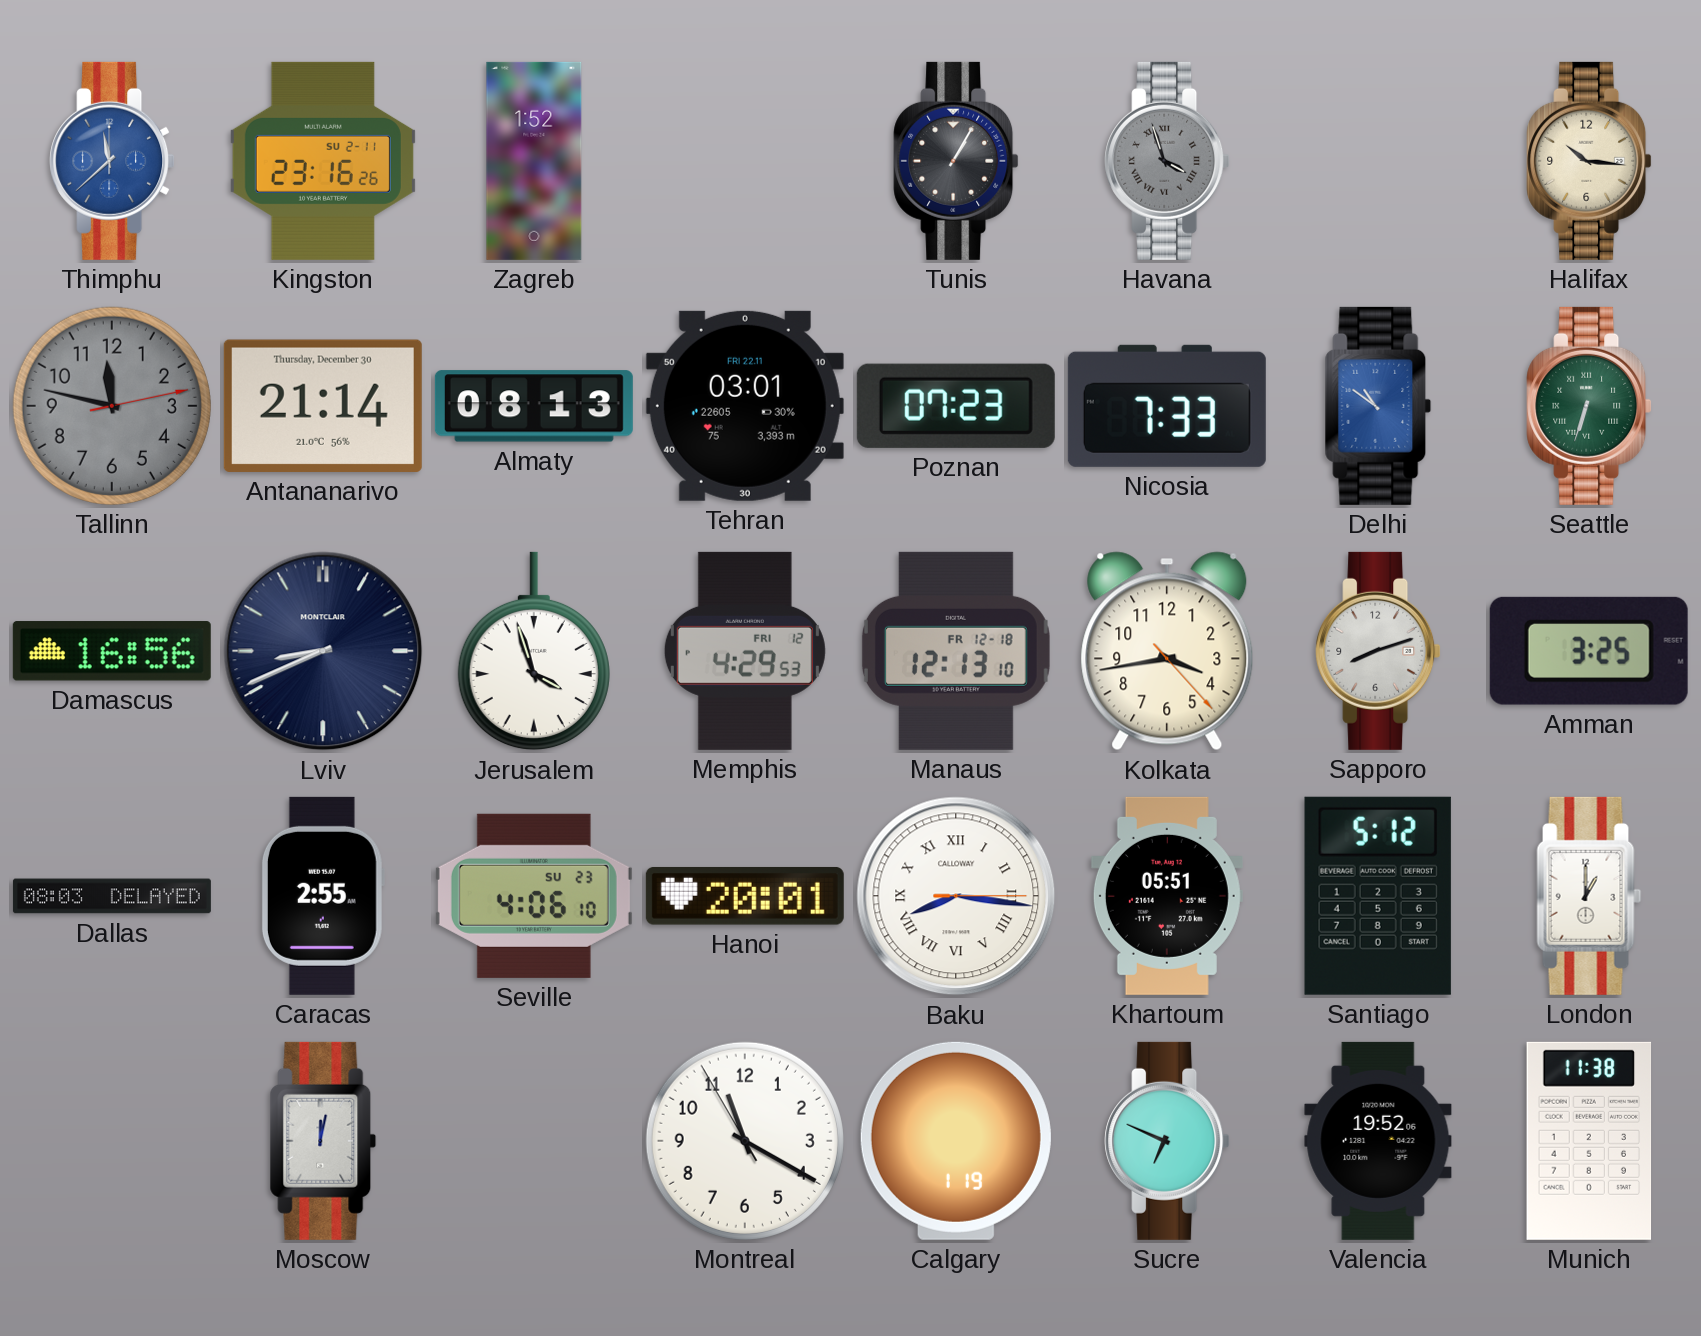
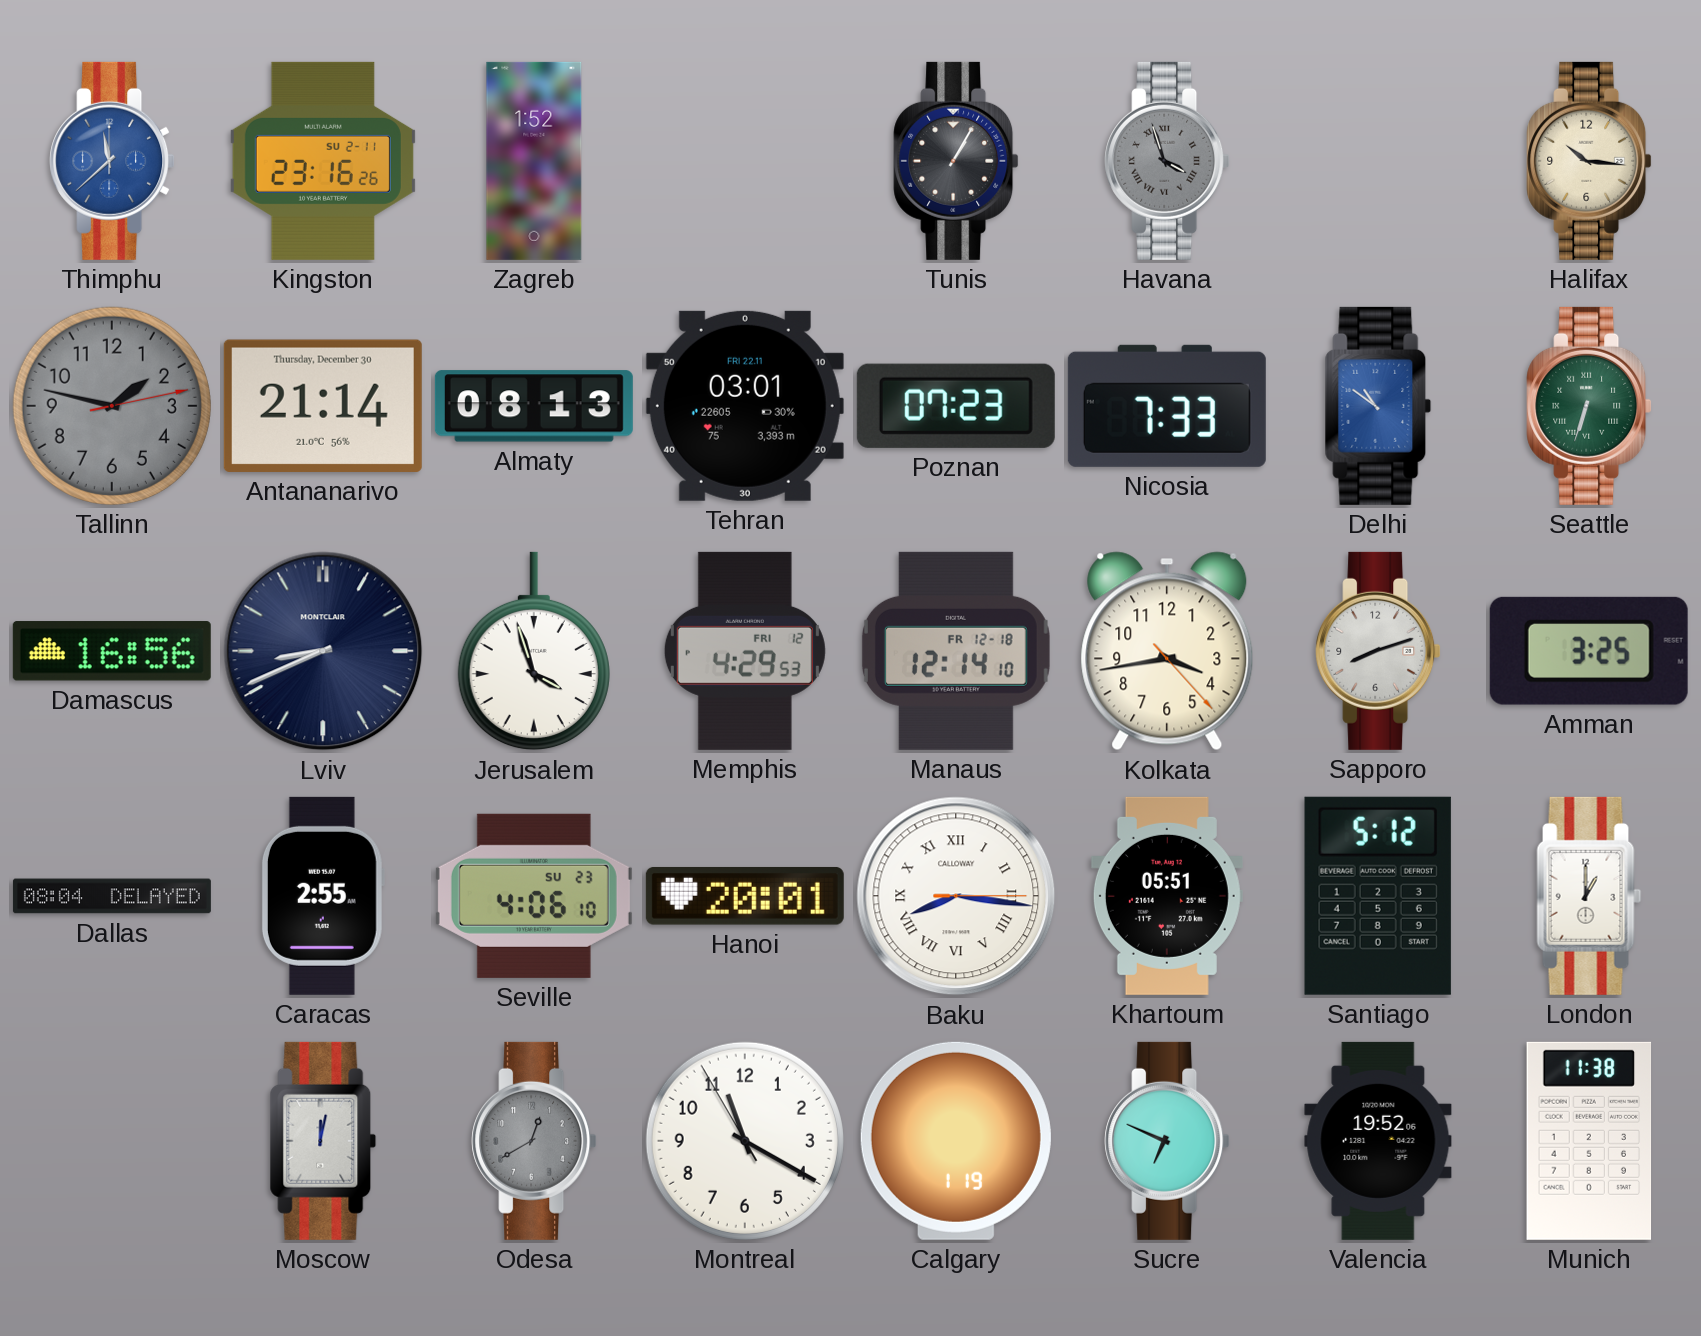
Tallinn: 11:47 -> 1:47 (112, 406)
Manaus: 12:13 -> 12:14 (956, 651)
Dallas: 08:03 -> 08:04 (112, 896)
Odesa: none -> 12:40 (534, 1141)
